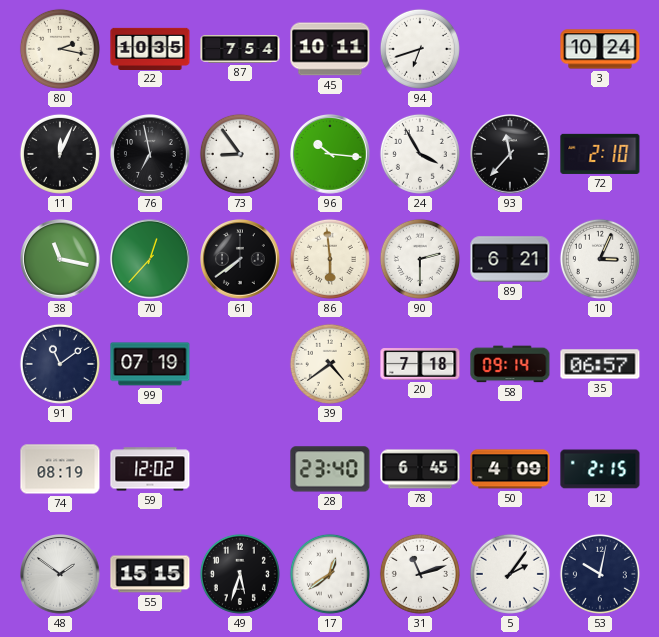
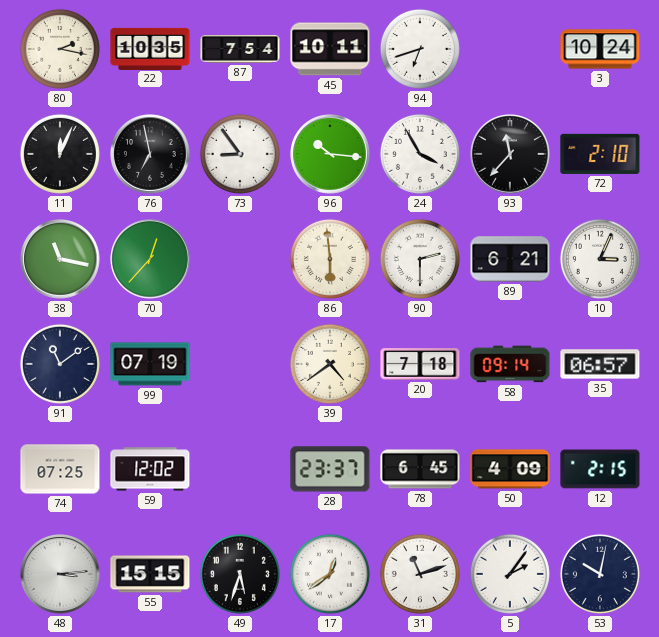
61: 7:39 -> none (241, 260)
74: 08:19 -> 07:25 (60, 469)
28: 23:40 -> 23:37 (330, 469)
48: 1:51 -> 3:14 (61, 575)
